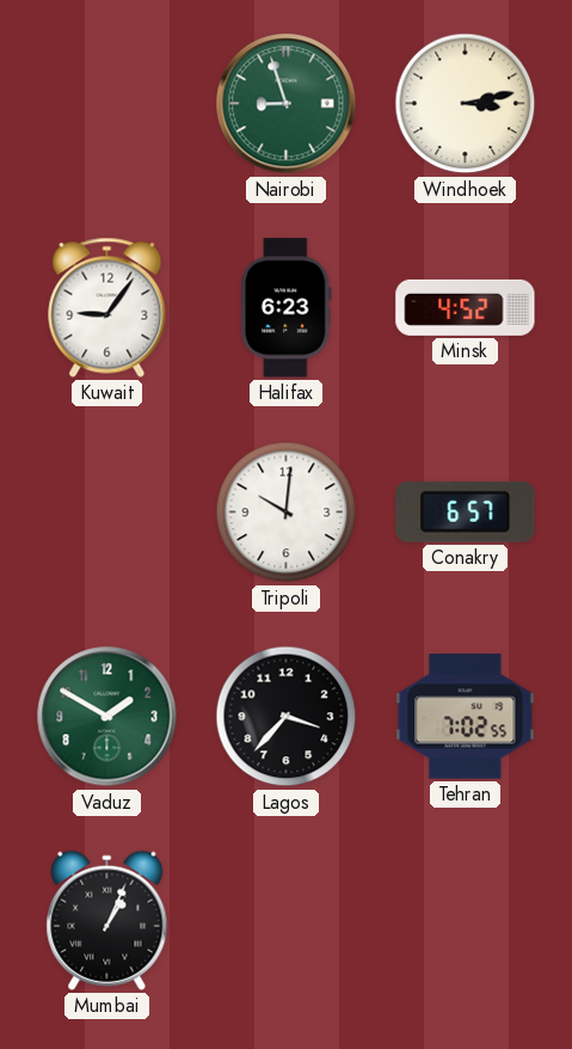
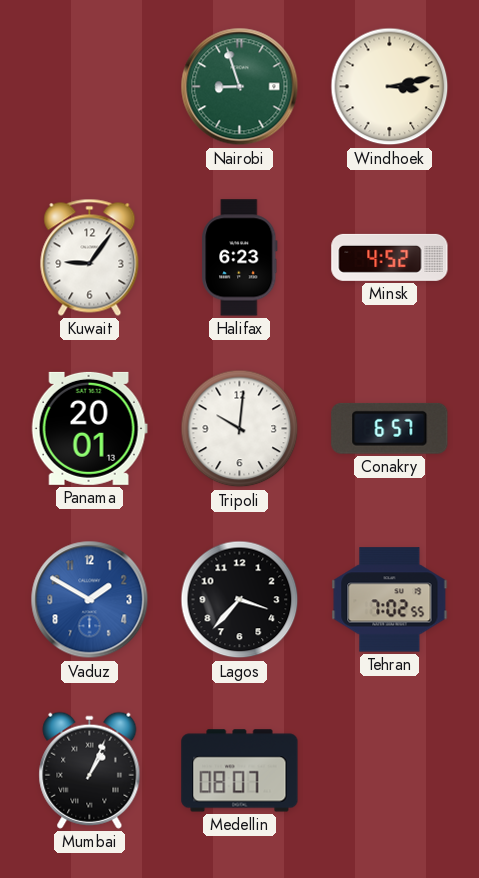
Panama: none -> 20:01 (89, 428)
Vaduz dial: green -> blue (90, 600)
Medellin: none -> 08:07 (240, 771)
